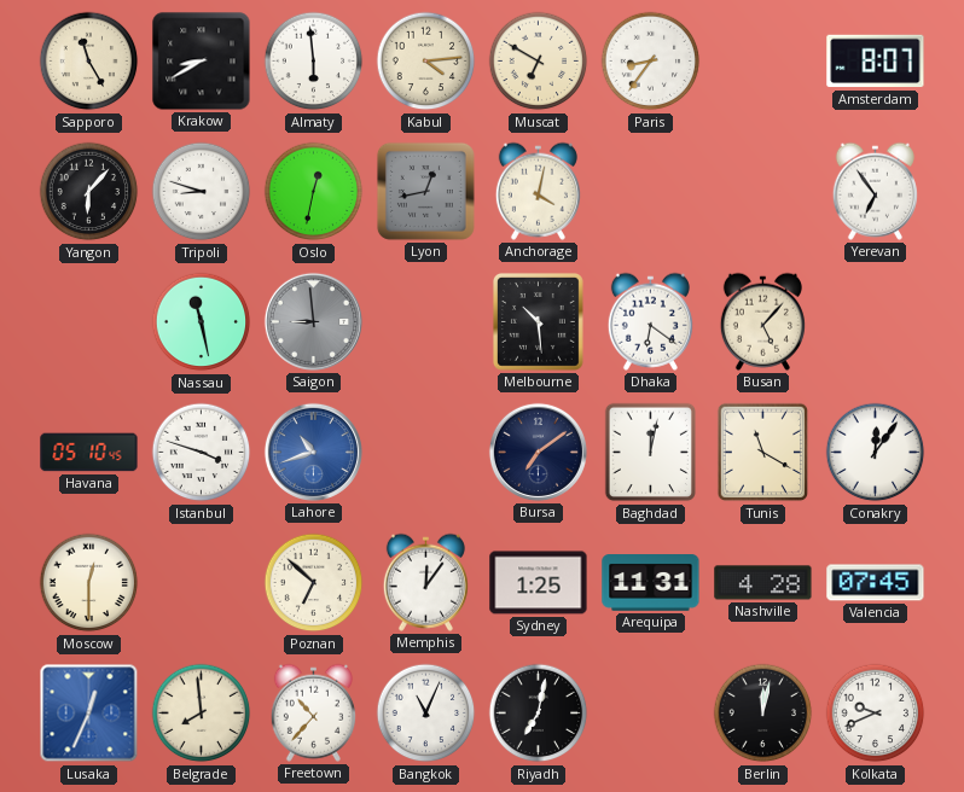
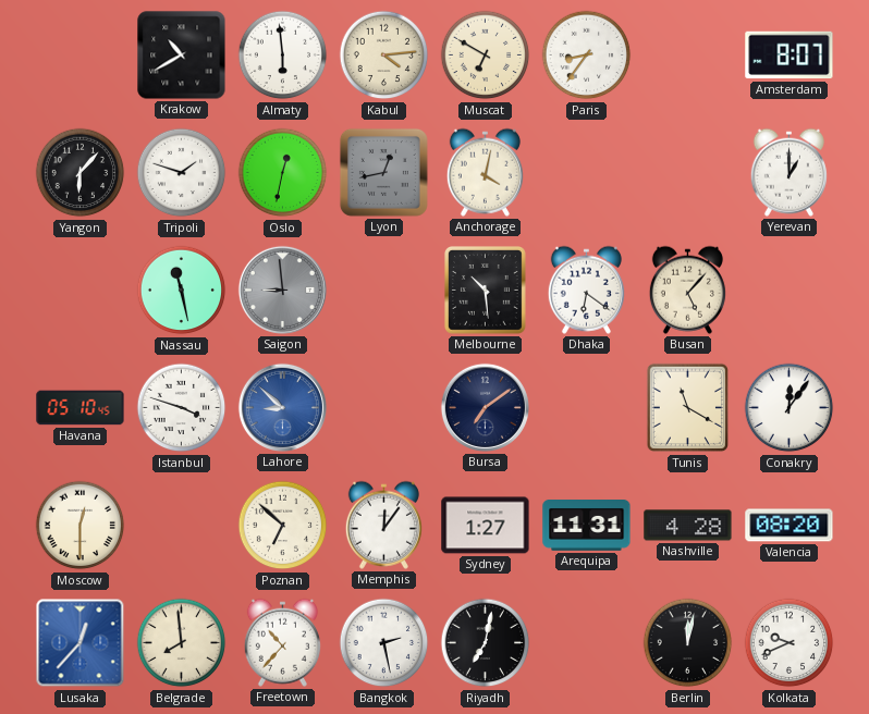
Sapporo: 11:25 -> none (89, 62)
Krakow: 8:40 -> 10:40 (182, 56)
Tripoli: 8:48 -> 1:48 (182, 173)
Yerevan: 6:54 -> 1:00 (788, 172)
Lahore: 10:42 -> 8:52 (282, 407)
Baghdad: 12:02 -> none (651, 453)
Sydney: 1:25 -> 1:27 (486, 526)
Valencia: 07:45 -> 08:20 (790, 526)
Lusaka: 12:34 -> 12:37 (81, 643)
Bangkok: 11:04 -> 2:28 (384, 643)
